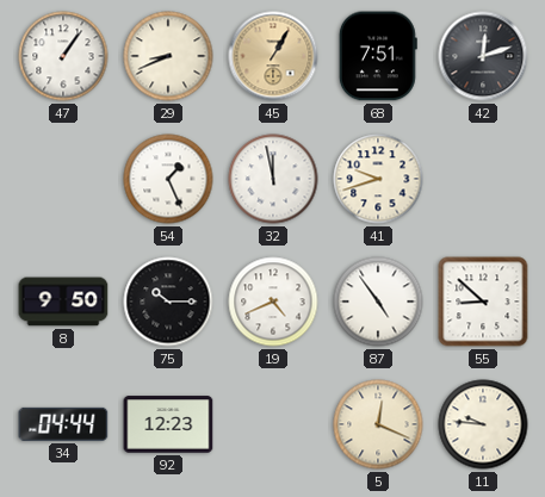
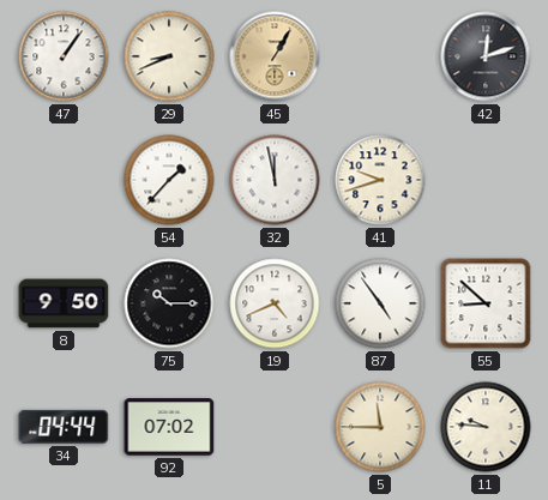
68: 7:51 -> none (378, 56)
54: 1:26 -> 1:37 (169, 180)
92: 12:23 -> 07:02 (169, 427)
5: 12:19 -> 11:45 (380, 427)
